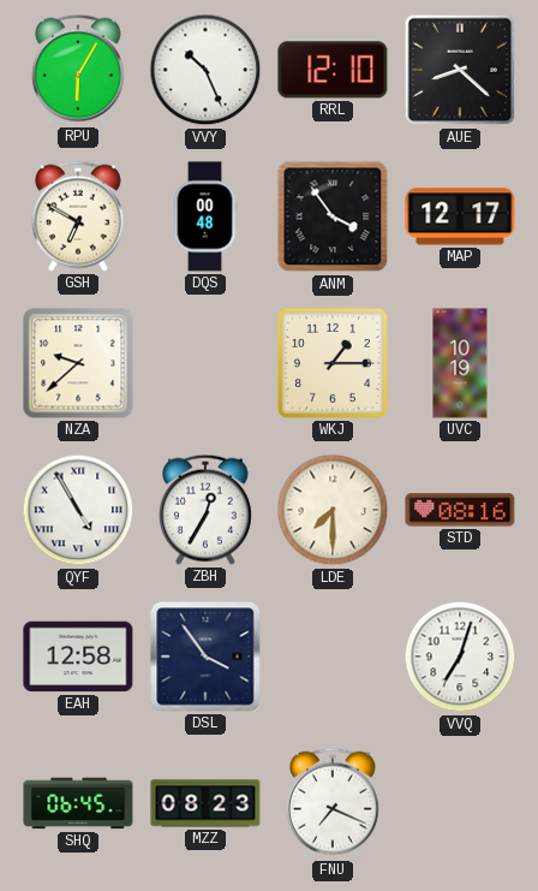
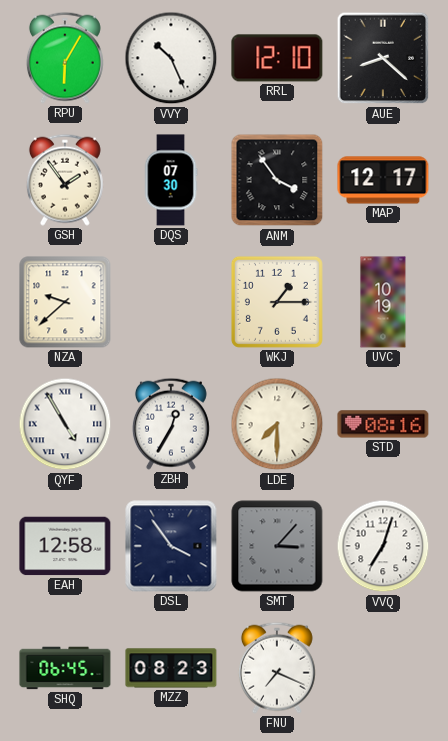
GSH: 6:50 -> 1:54 (65, 180)
DQS: 00:48 -> 07:30 (171, 180)
SMT: none -> 3:07 (277, 546)
